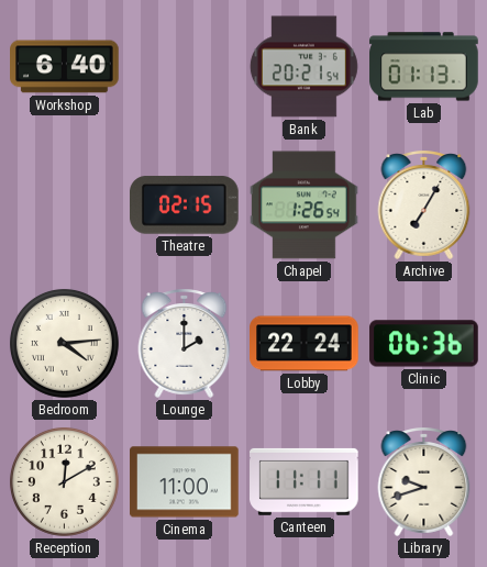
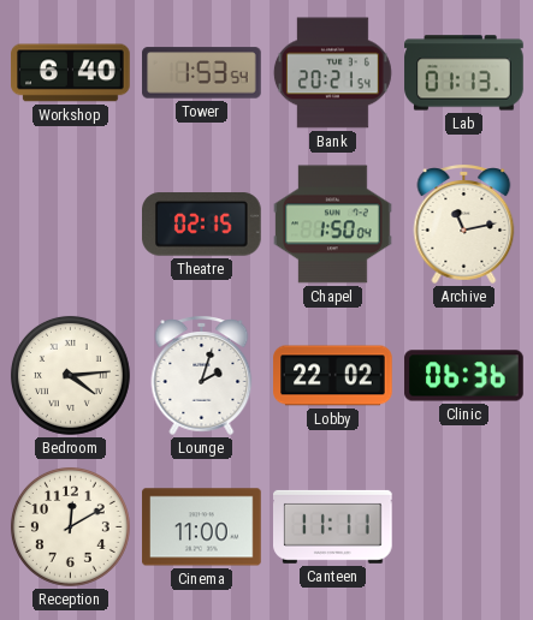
Tower: none -> 1:53 (202, 73)
Chapel: 1:26 -> 1:50 (333, 225)
Archive: 7:05 -> 11:13 (464, 223)
Lounge: 2:00 -> 2:03 (202, 375)
Lobby: 22:24 -> 22:02 (333, 376)
Library: 9:42 -> none (424, 481)
